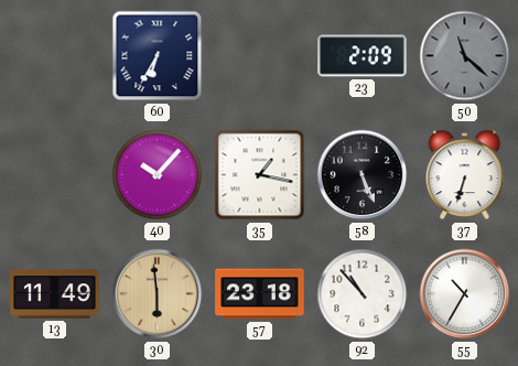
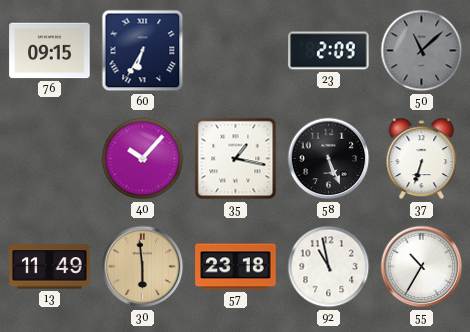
76: none -> 09:15 (50, 51)
50: 11:22 -> 11:08 (422, 51)
92: 10:53 -> 10:58 (329, 267)
